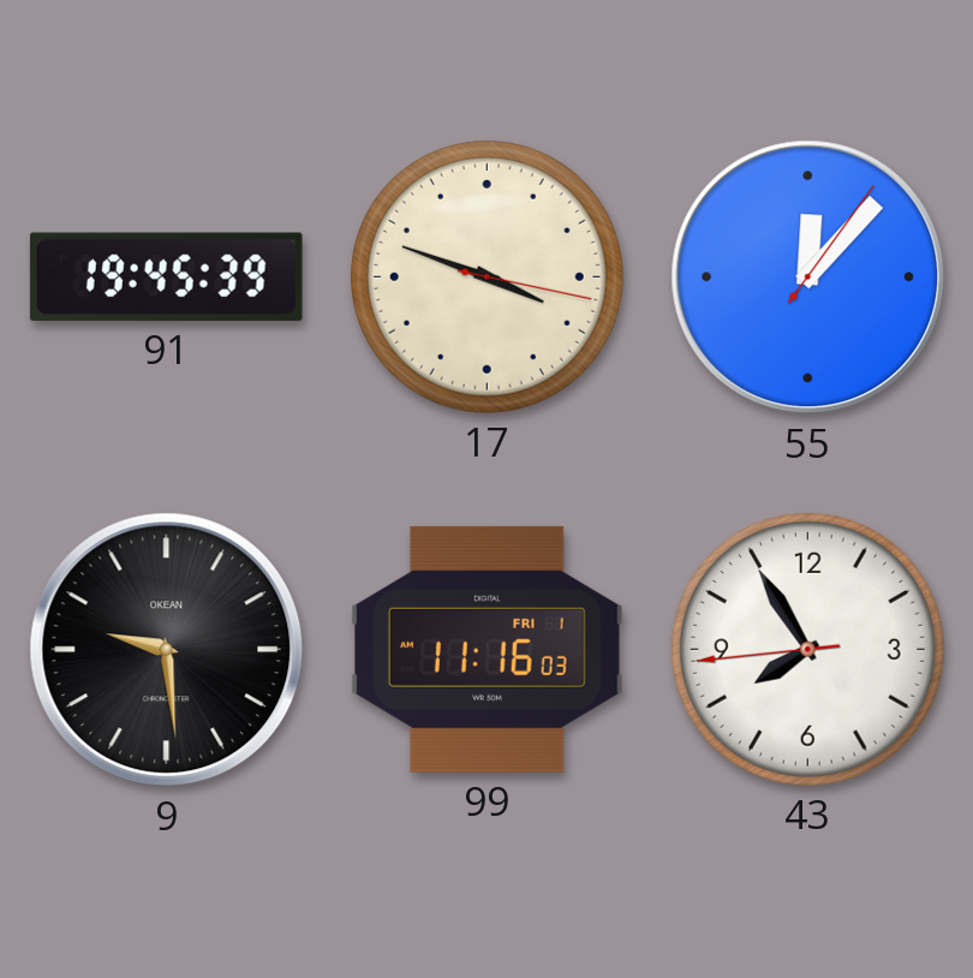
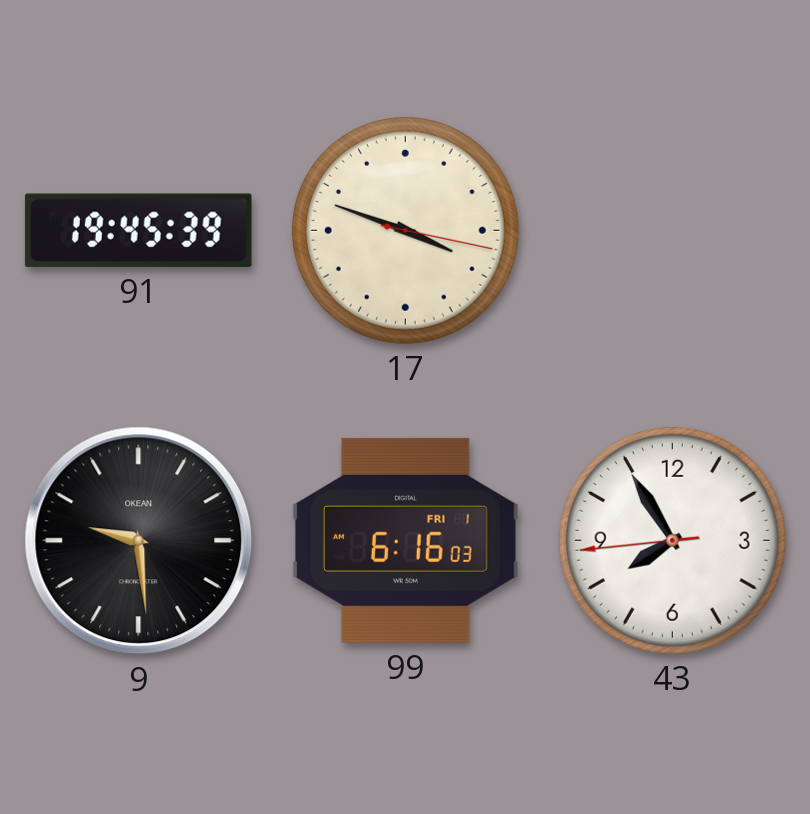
55: 12:07 -> none (808, 278)
99: 11:16 -> 6:16 (406, 540)
